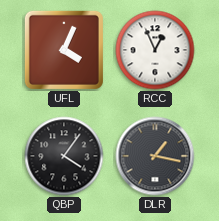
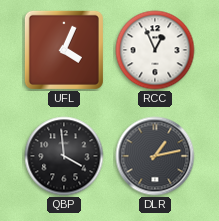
QBP: 4:06 -> 3:59 (64, 156)
DLR: 1:17 -> 1:13 (155, 156)
